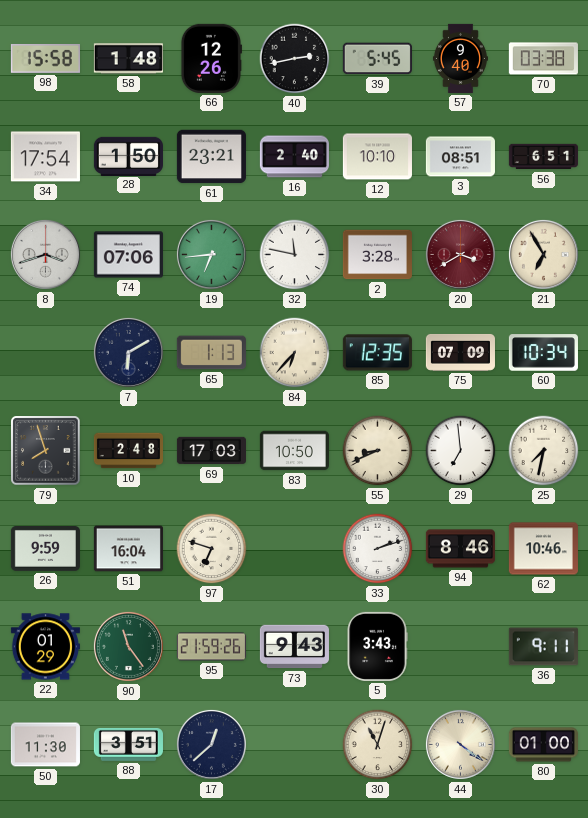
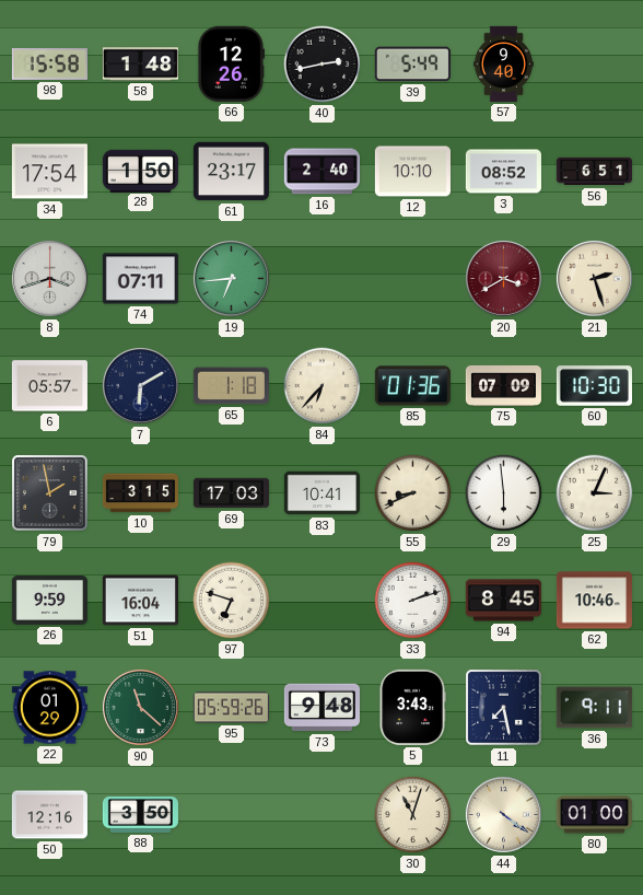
39: 5:45 -> 5:49 (412, 65)
70: 03:38 -> none (543, 59)
61: 23:21 -> 23:17 (231, 172)
3: 08:51 -> 08:52 (503, 172)
74: 07:06 -> 07:11 (140, 279)
32: 11:47 -> none (295, 255)
2: 3:28 -> none (377, 255)
21: 6:55 -> 2:27 (594, 278)
6: none -> 05:57 (49, 386)
65: 1:13 -> 1:18 (231, 386)
85: 12:35 -> 01:36 (412, 386)
60: 10:34 -> 10:30 (594, 386)
79: 7:57 -> 1:58 (50, 493)
10: 2:48 -> 3:15 (140, 493)
83: 10:50 -> 10:41 (321, 493)
29: 6:59 -> 5:59 (504, 493)
25: 7:32 -> 3:04 (595, 493)
94: 8:46 -> 8:45 (503, 601)
90: 11:24 -> 11:22 (140, 707)
95: 21:59 -> 05:59 (231, 708)
73: 9:43 -> 9:48 (321, 708)
11: none -> 7:28 (504, 708)
50: 11:30 -> 12:16 (49, 815)
88: 3:51 -> 3:50 (140, 814)
17: 12:38 -> none (211, 744)
